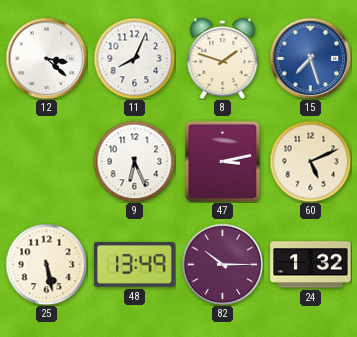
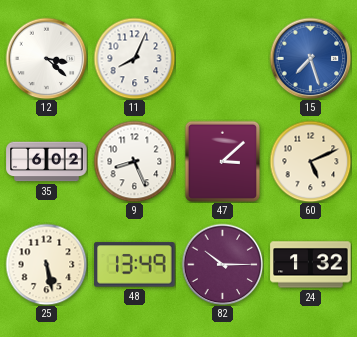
8: 1:48 -> none (223, 58)
35: none -> 6:02 (47, 162)
9: 6:26 -> 8:26 (134, 161)
47: 3:13 -> 3:08 (222, 161)
